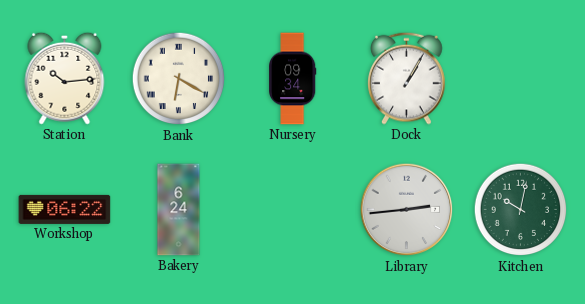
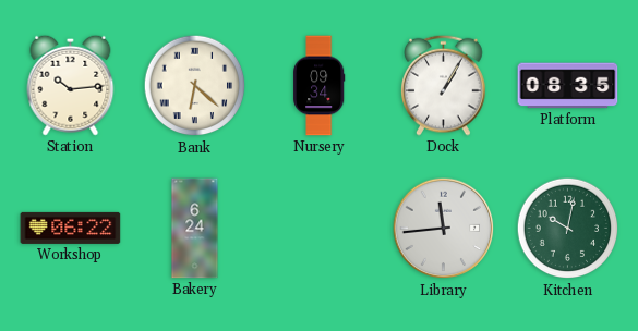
Bank: 6:20 -> 6:22 (195, 86)
Platform: none -> 08:35 (568, 86)
Library: 2:44 -> 11:44 (444, 229)
